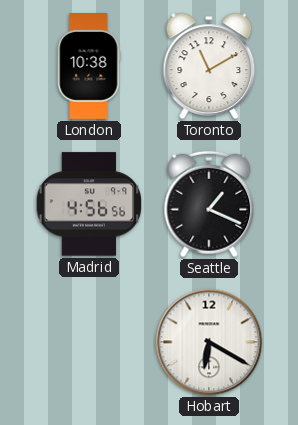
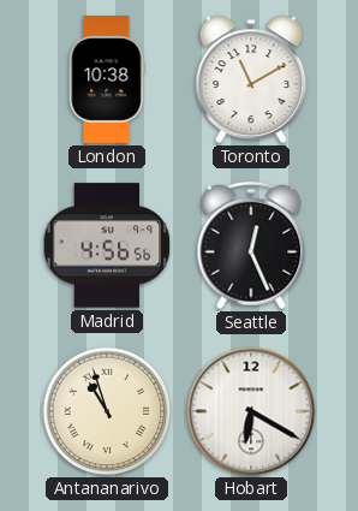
Seattle: 1:19 -> 12:26 (251, 245)
Antananarivo: none -> 10:57 (107, 411)
